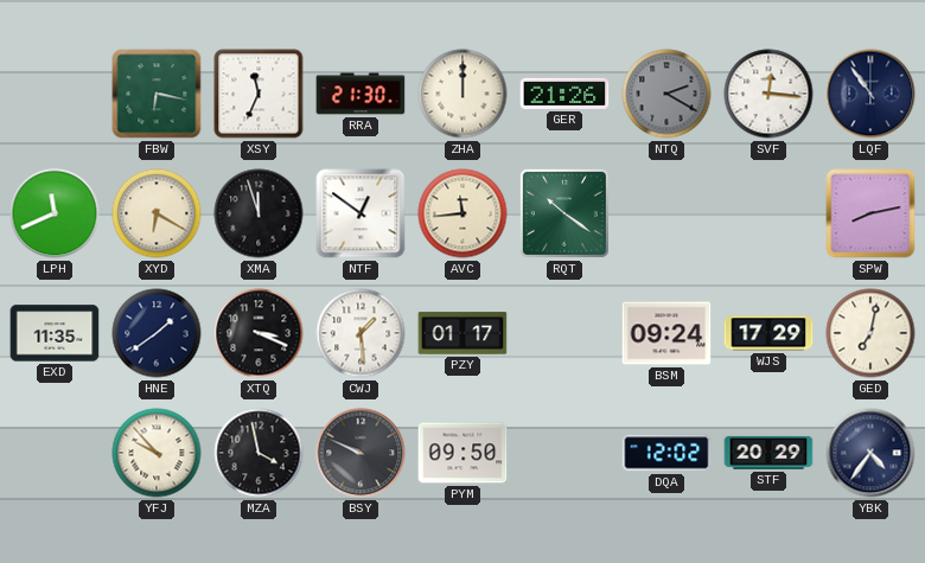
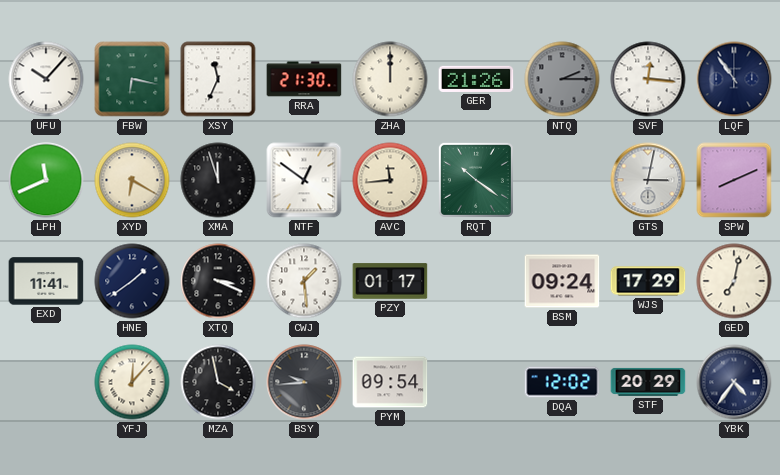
UFU: none -> 10:07 (46, 79)
NTQ: 2:20 -> 2:15 (562, 79)
GTS: none -> 3:02 (648, 180)
SPW: 8:13 -> 8:11 (734, 180)
EXD: 11:35 -> 11:41 (46, 281)
YFJ: 9:53 -> 12:07 (132, 382)
BSY: 9:49 -> 9:44 (304, 382)
PYM: 09:50 -> 09:54 (390, 382)
